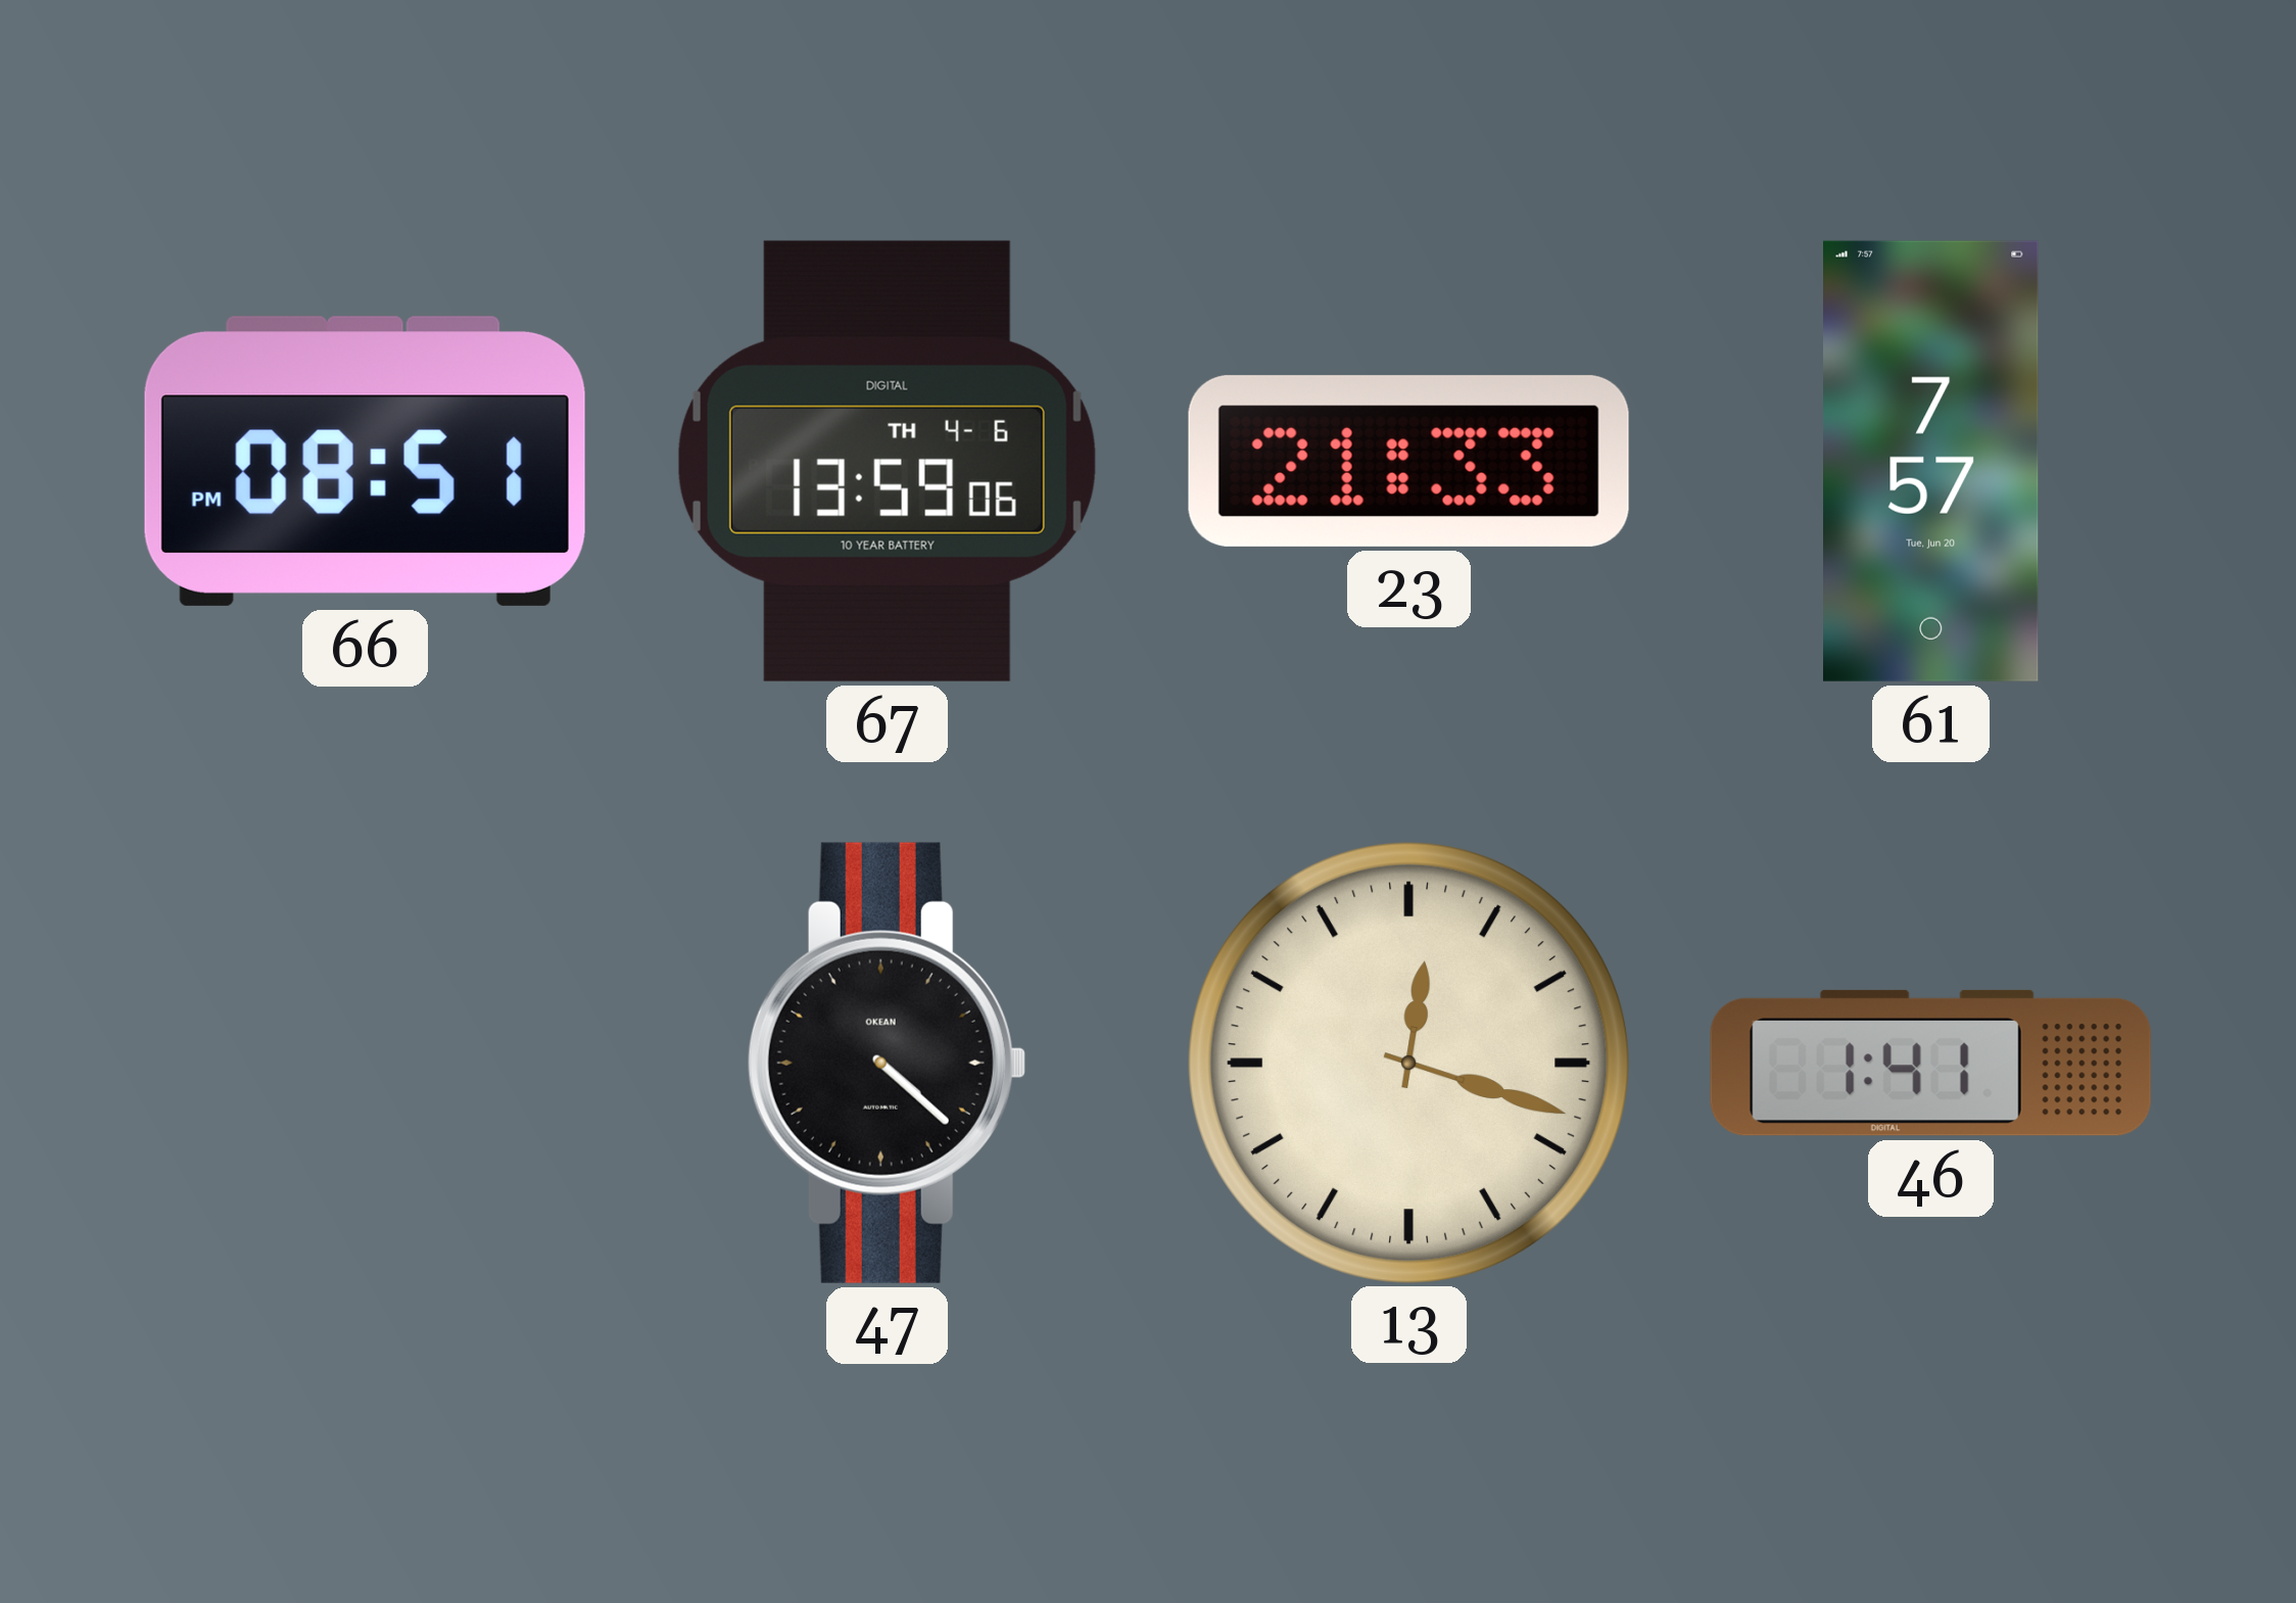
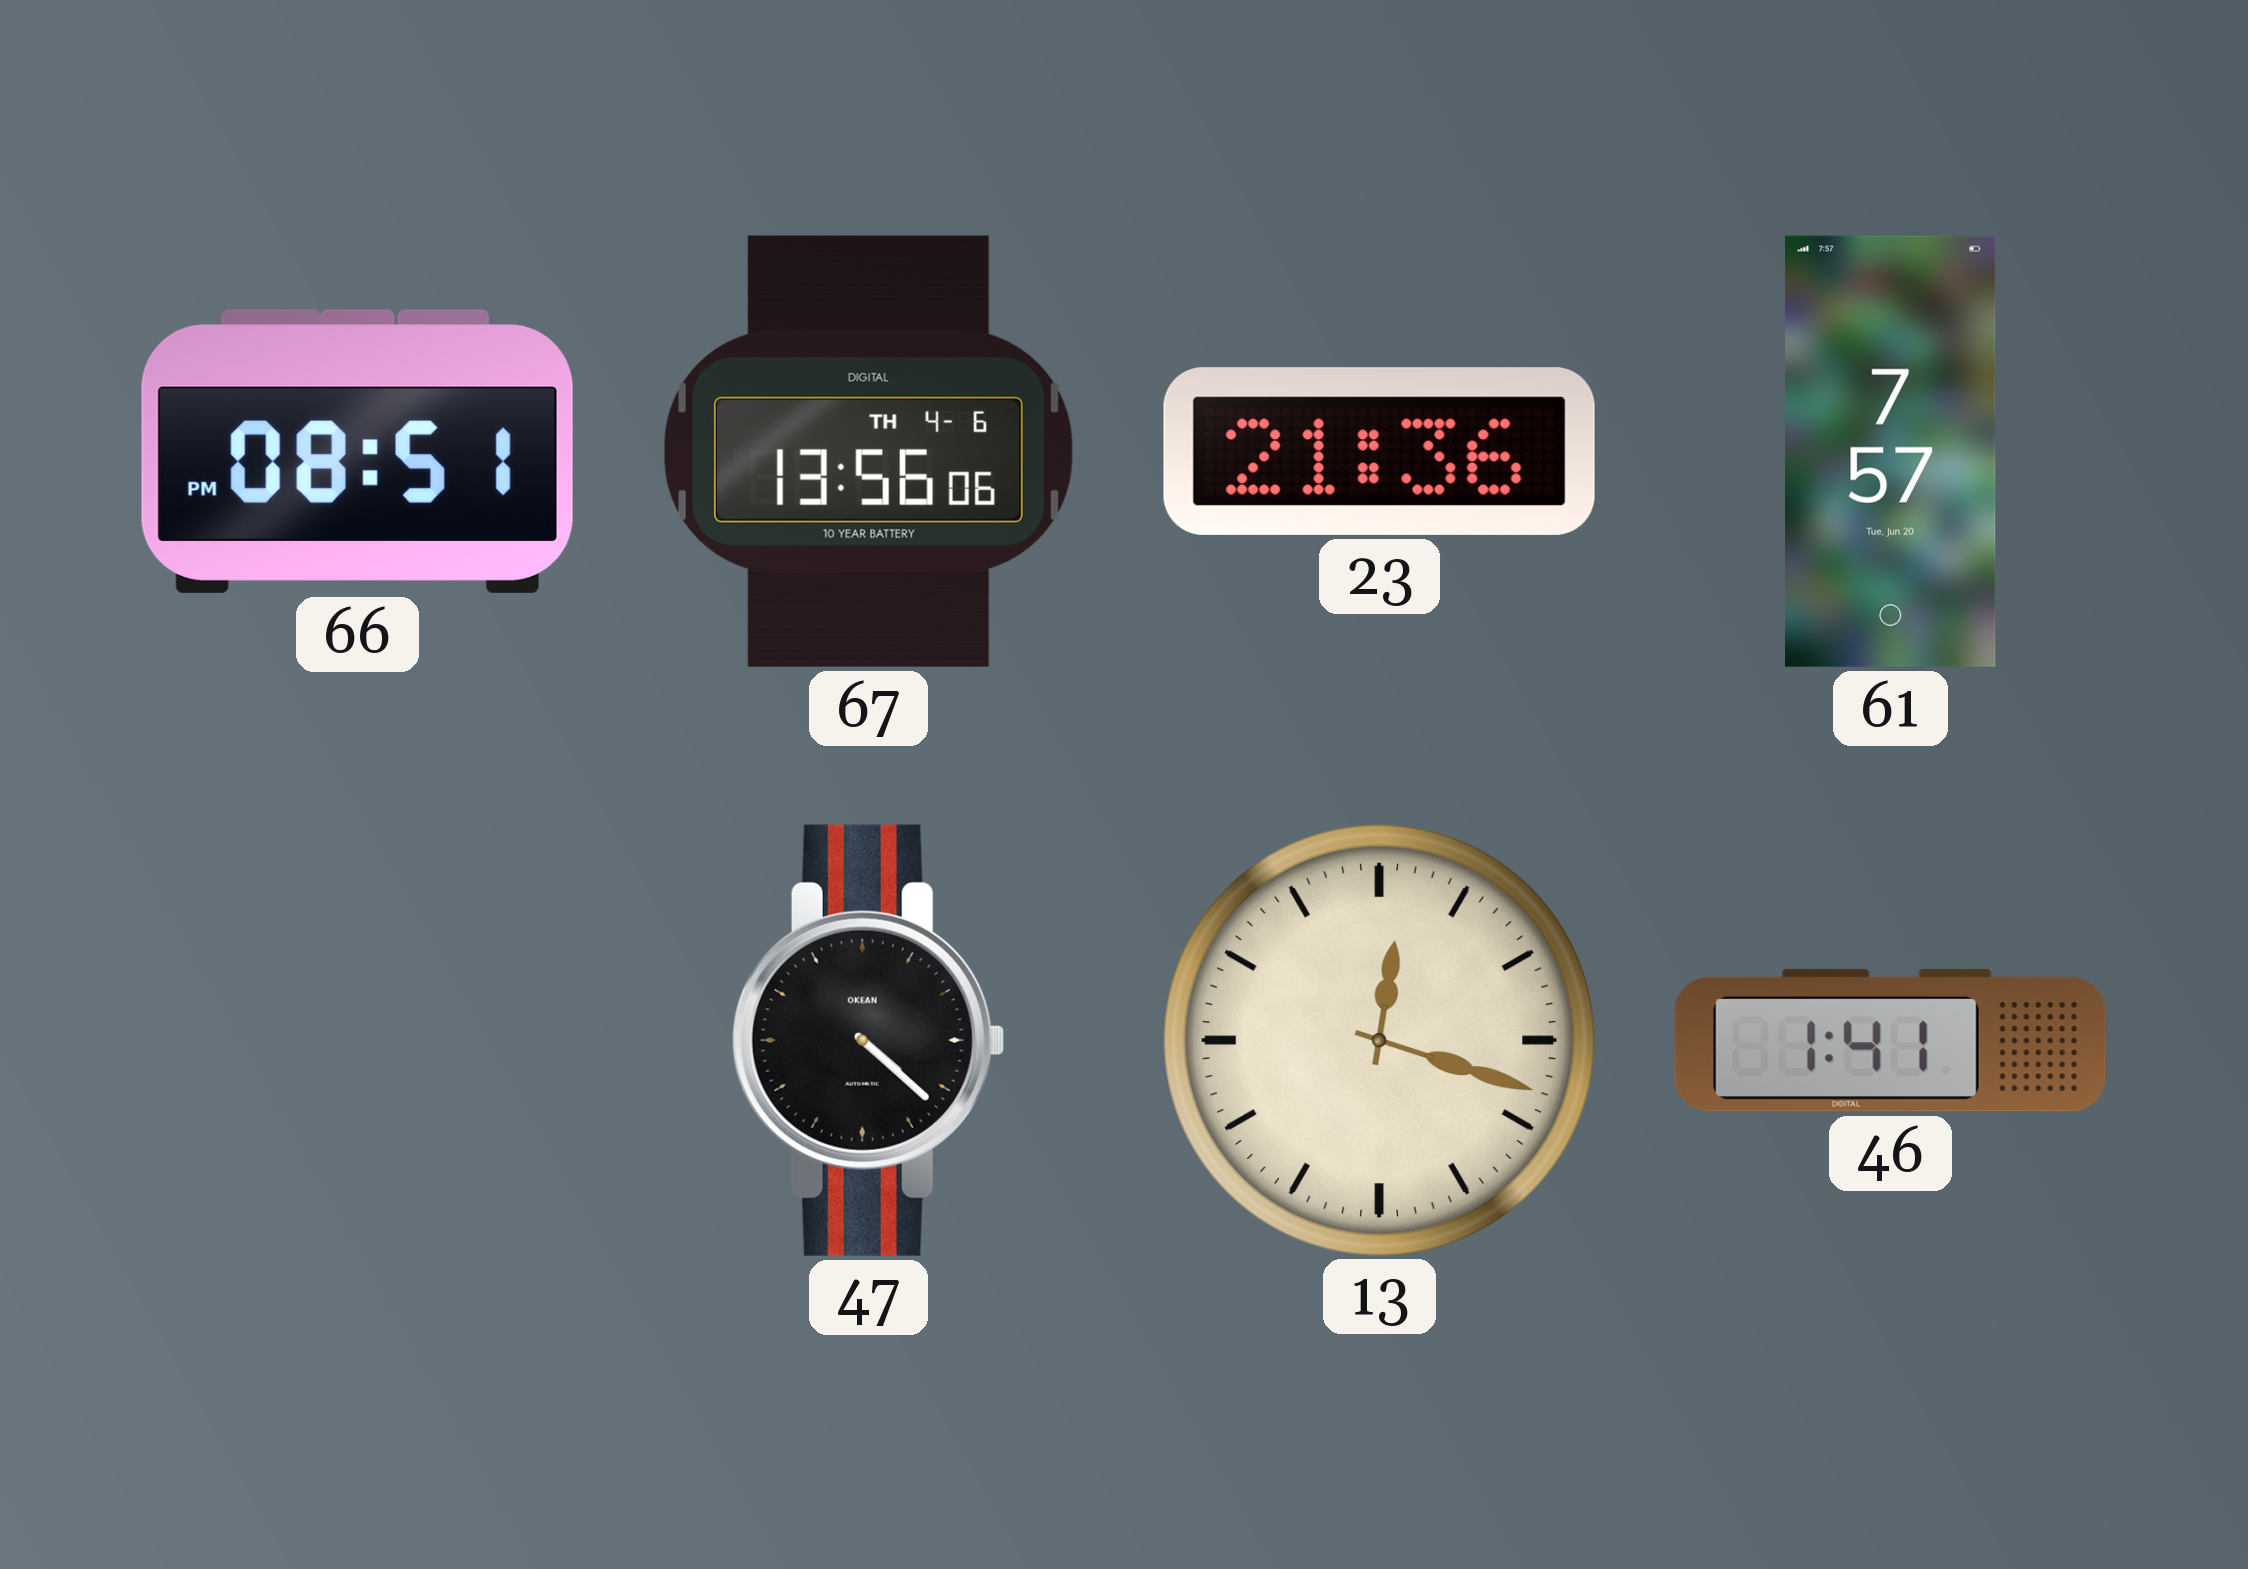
67: 13:59 -> 13:56 (868, 451)
23: 21:33 -> 21:36 (1379, 451)
